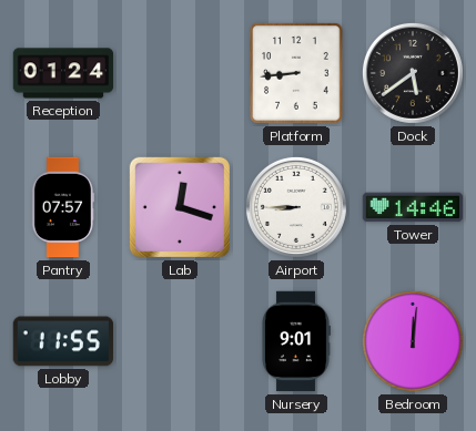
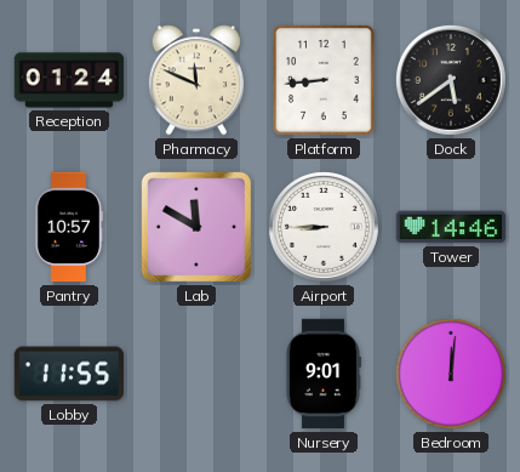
Pharmacy: none -> 11:49 (196, 80)
Pantry: 07:57 -> 10:57 (69, 227)
Lab: 12:18 -> 11:50 (196, 227)
